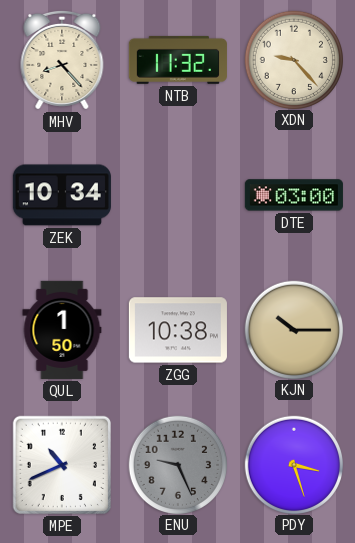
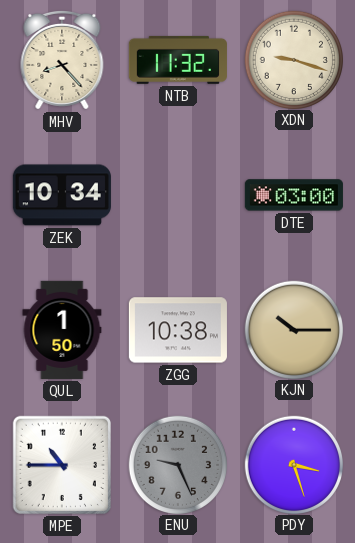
XDN: 9:23 -> 9:18 (293, 59)
MPE: 10:41 -> 10:45 (62, 465)
